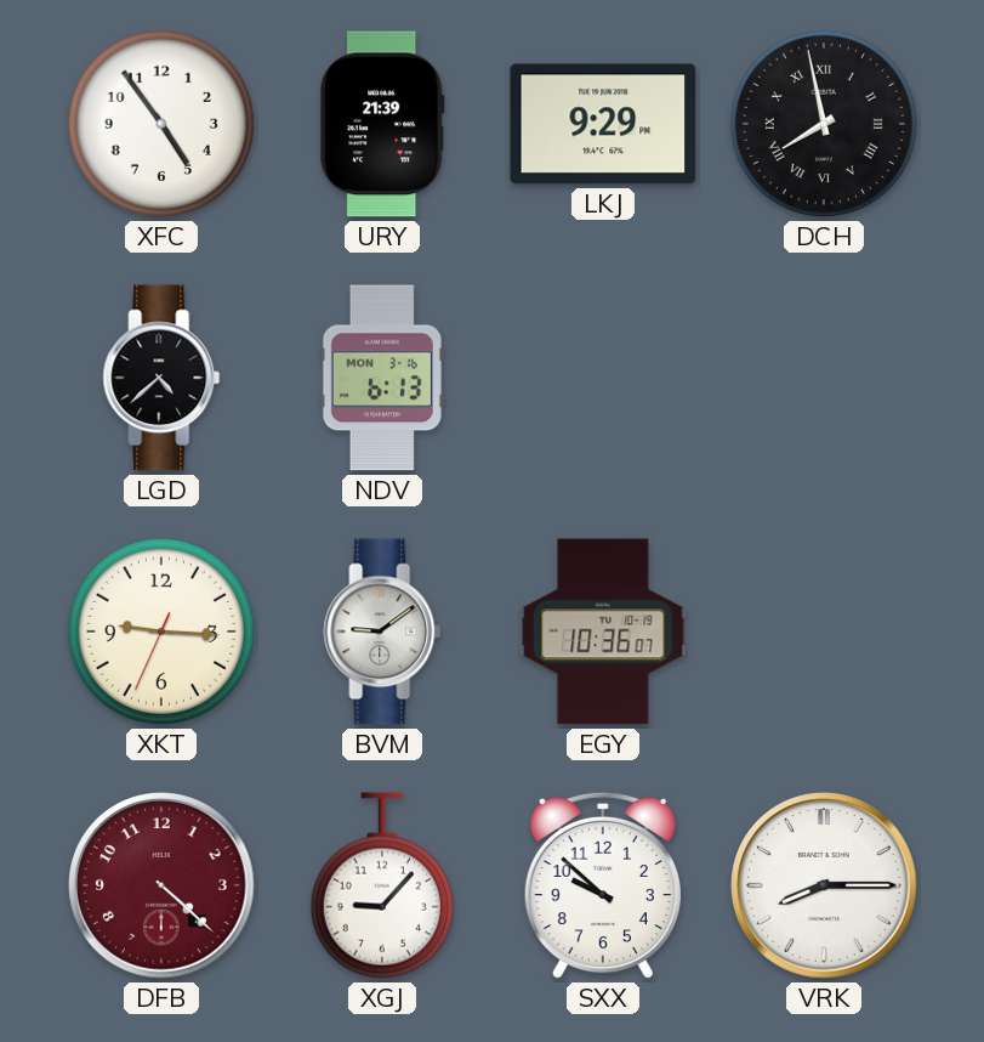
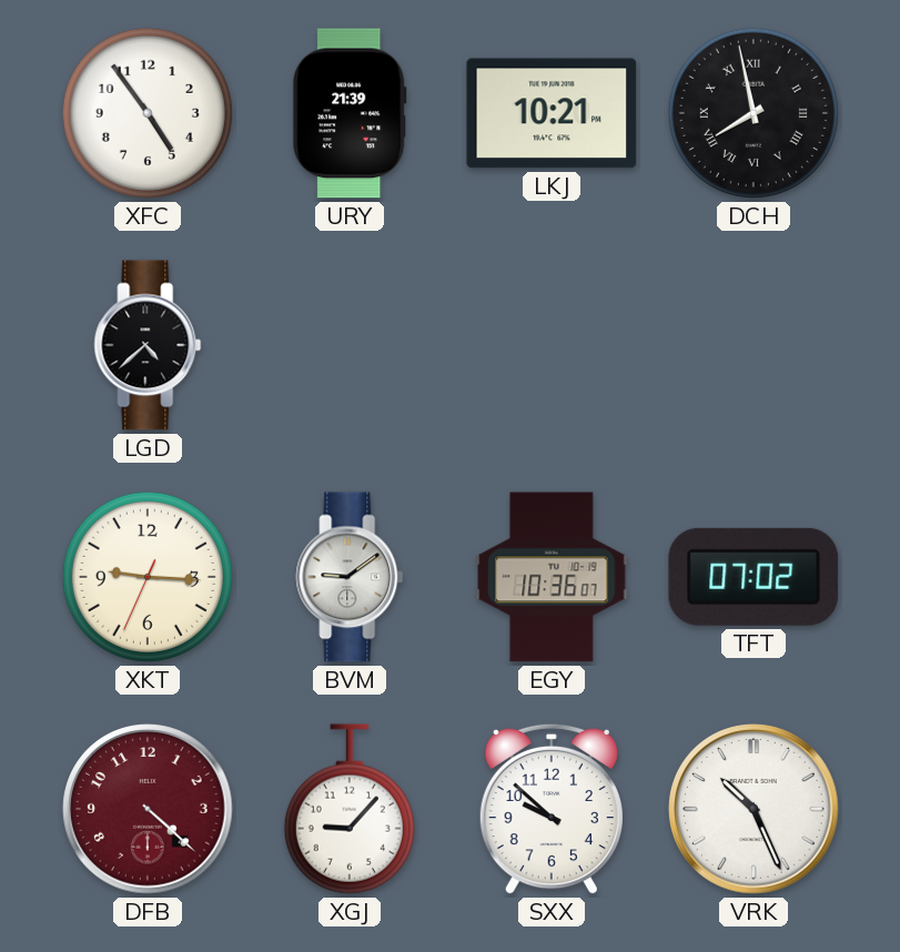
LKJ: 9:29 -> 10:21 (552, 113)
NDV: 6:13 -> none (382, 378)
TFT: none -> 07:02 (754, 577)
VRK: 8:15 -> 10:26 (754, 809)
